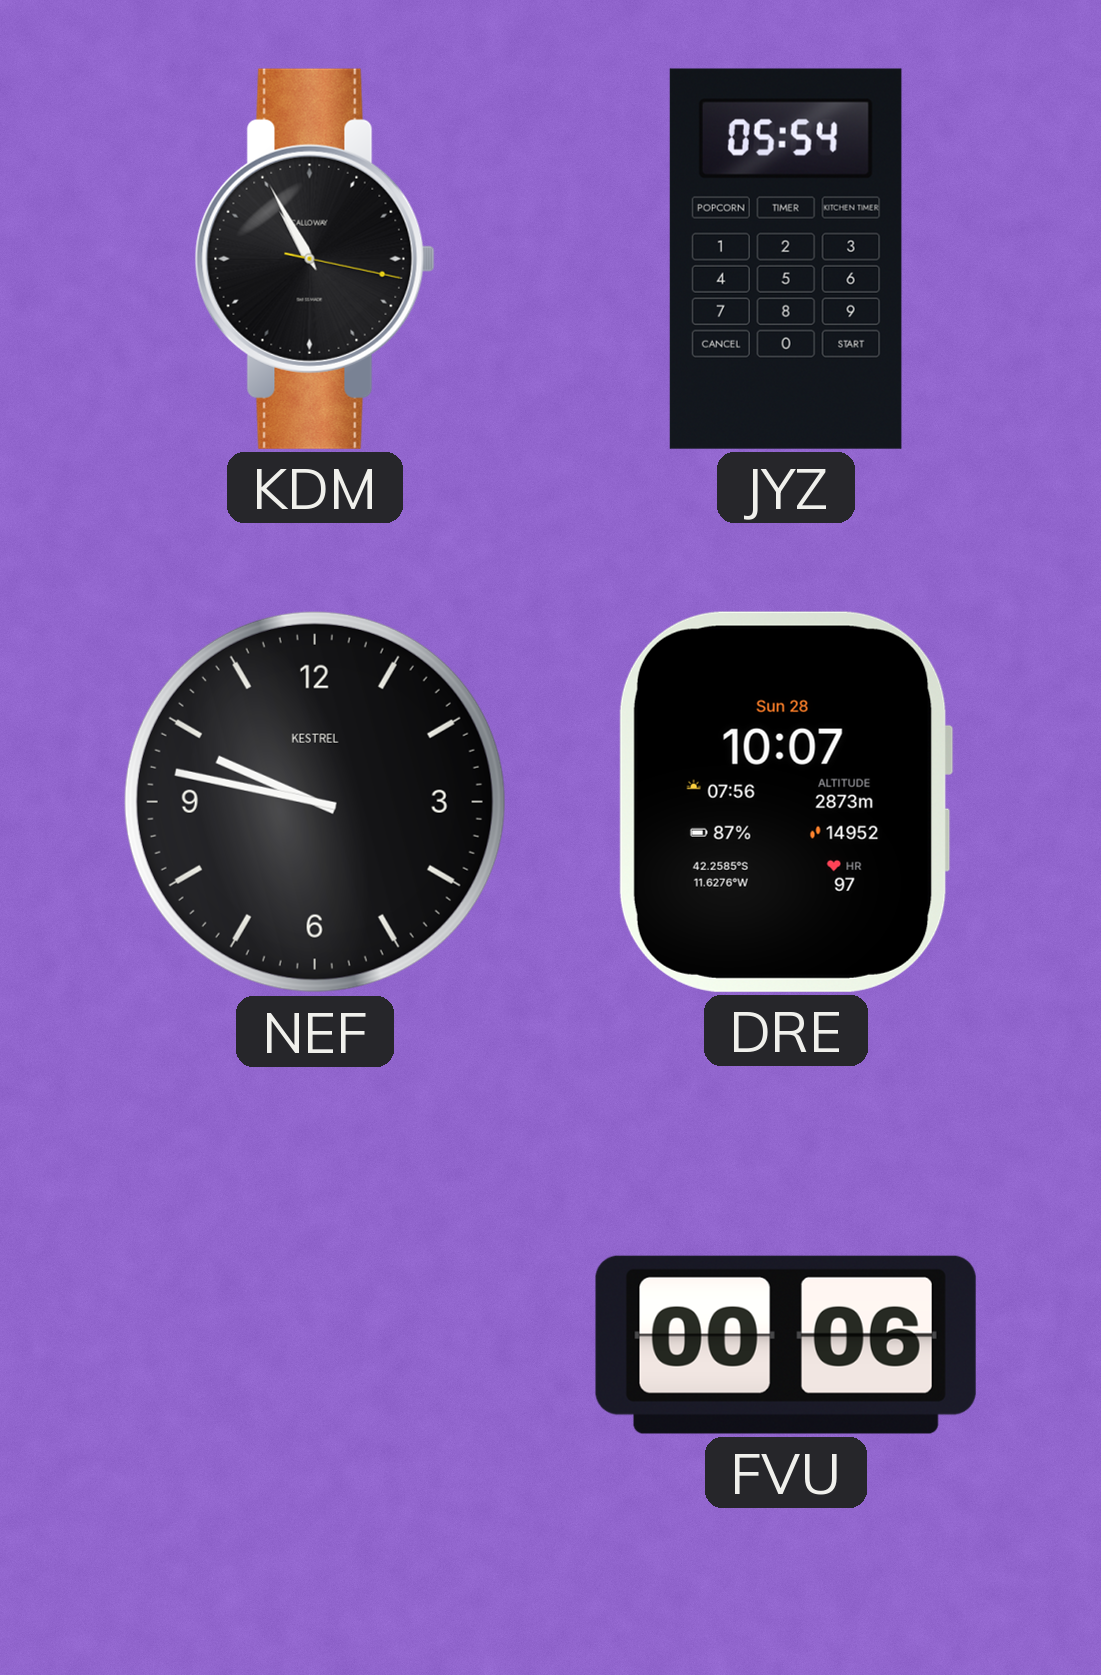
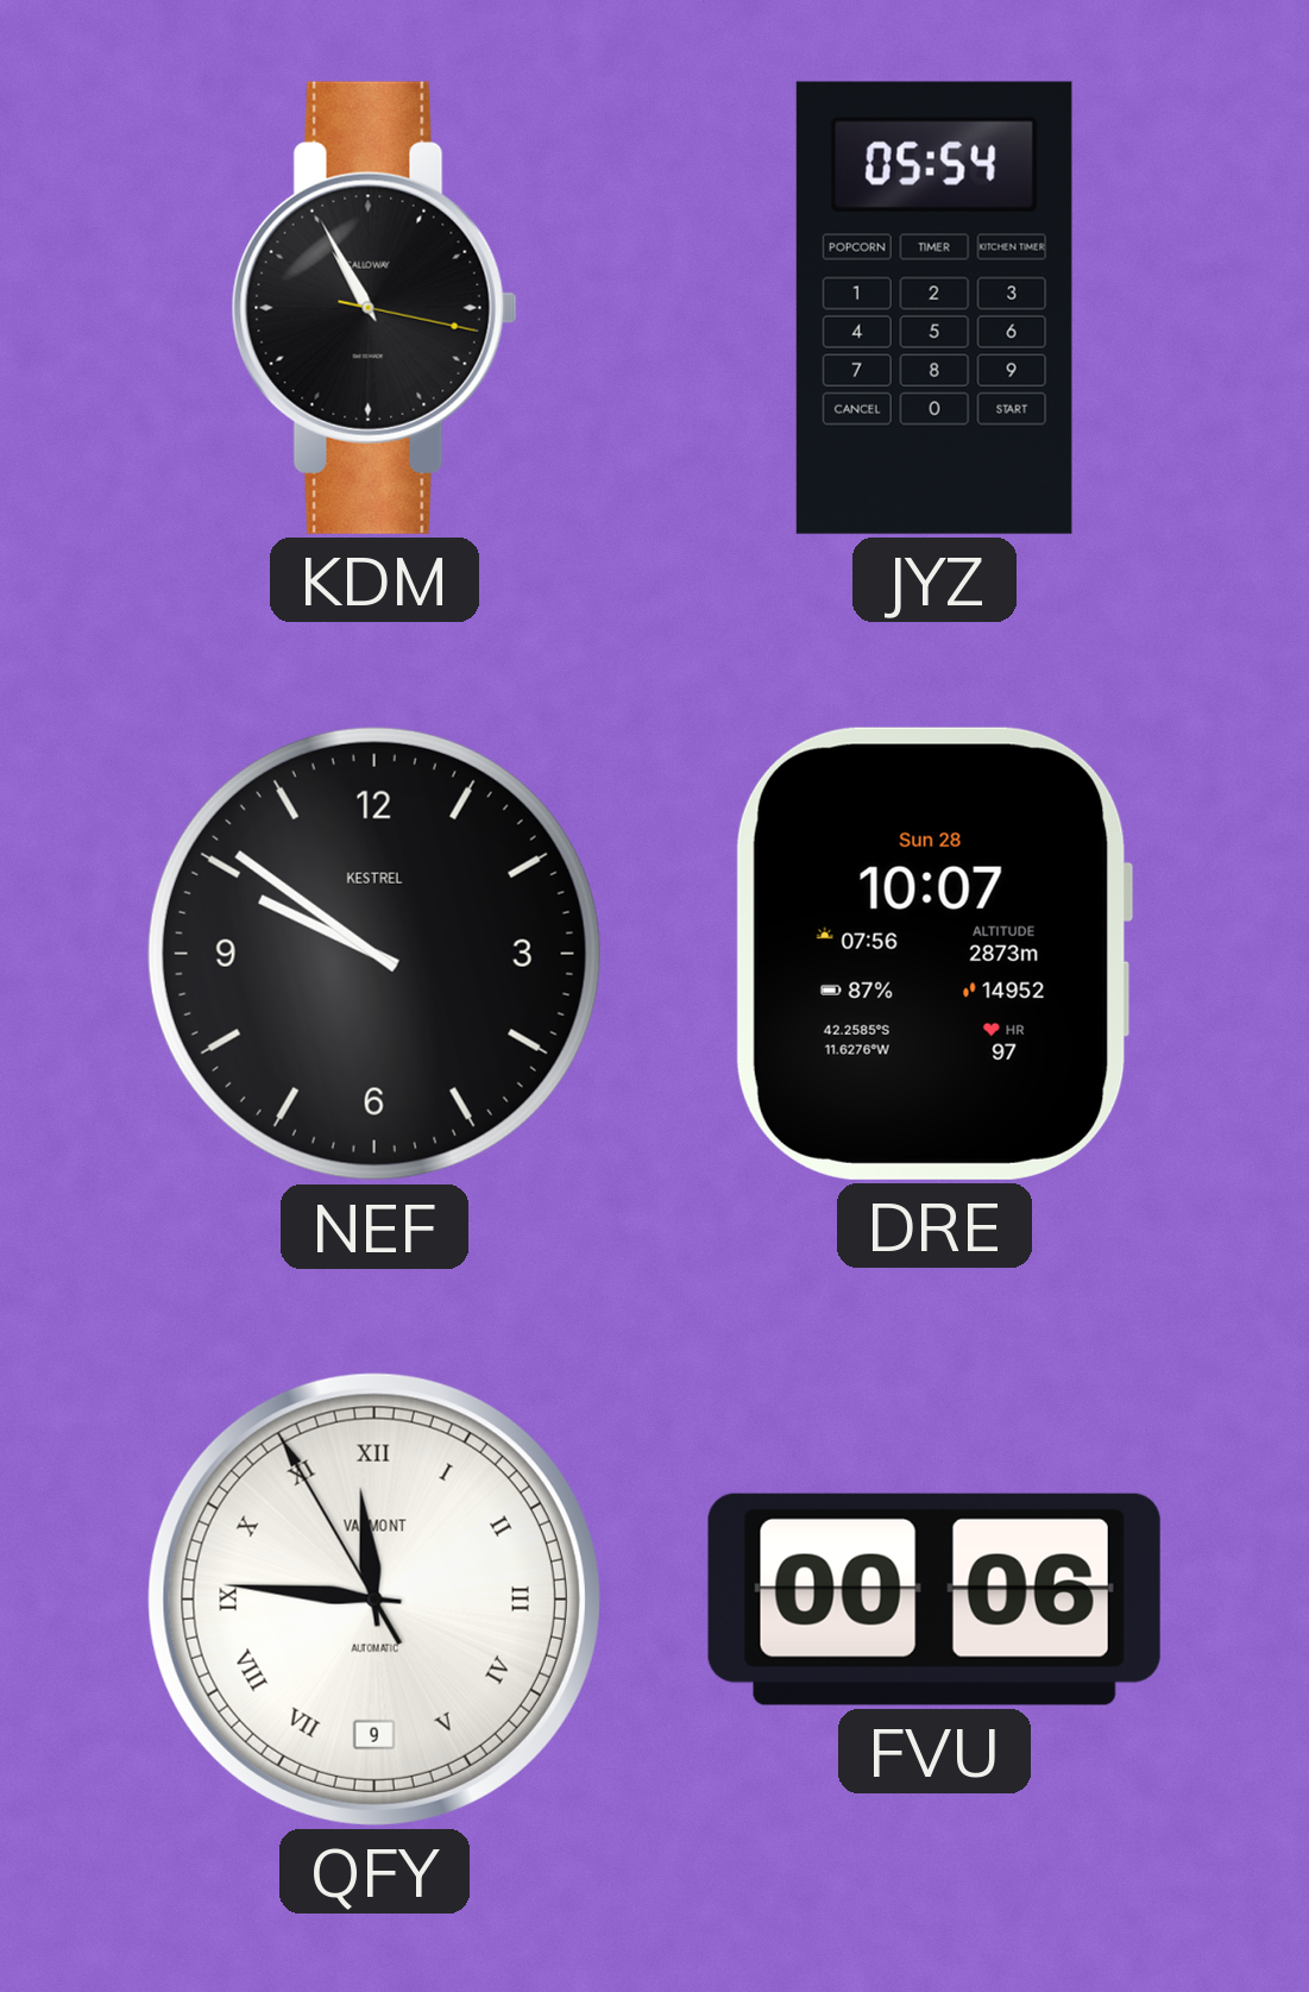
NEF: 9:47 -> 9:51 (375, 954)
QFY: none -> 11:45 (375, 1600)
